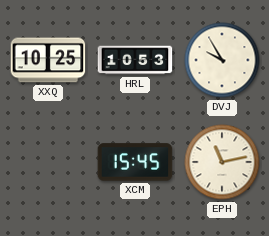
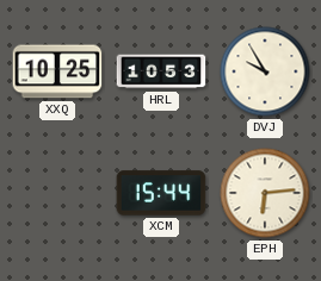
XCM: 15:45 -> 15:44 (161, 193)
EPH: 11:13 -> 6:14 (265, 193)
